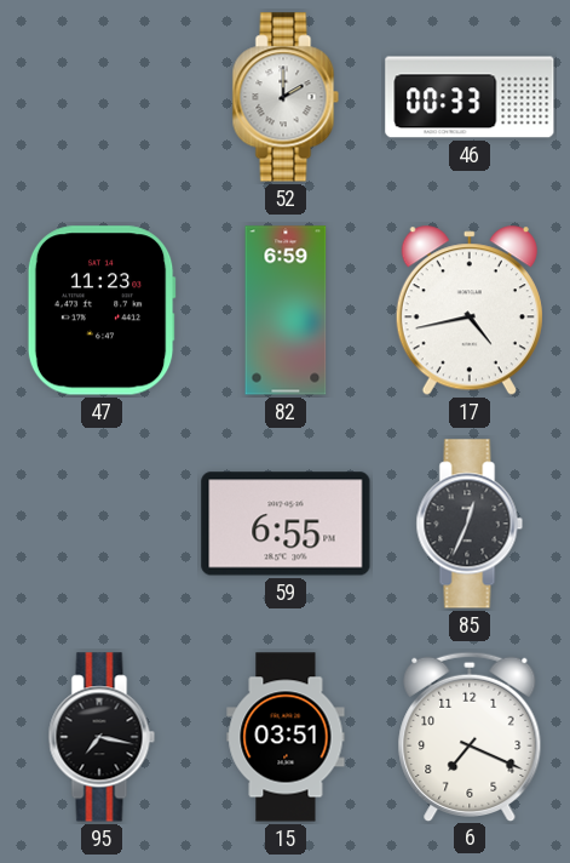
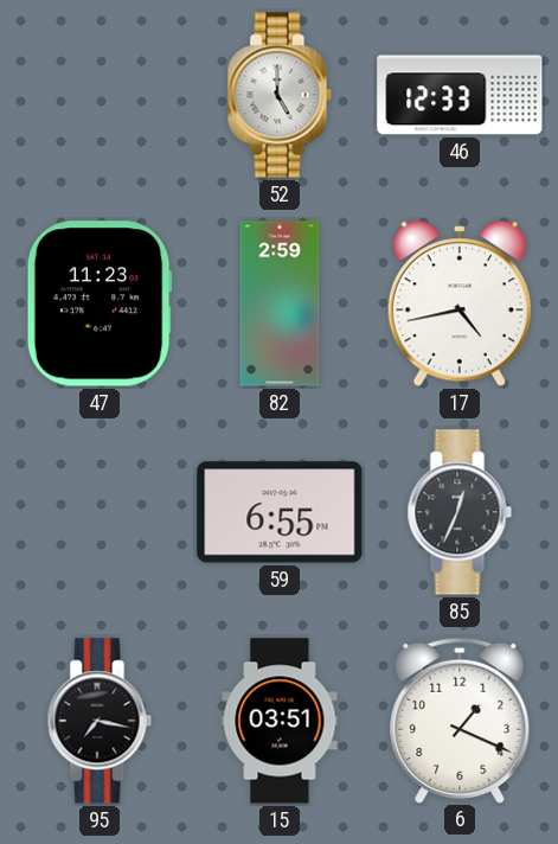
52: 2:00 -> 5:00 (280, 95)
46: 00:33 -> 12:33 (460, 95)
82: 6:59 -> 2:59 (280, 303)
6: 7:19 -> 1:19 (460, 720)
